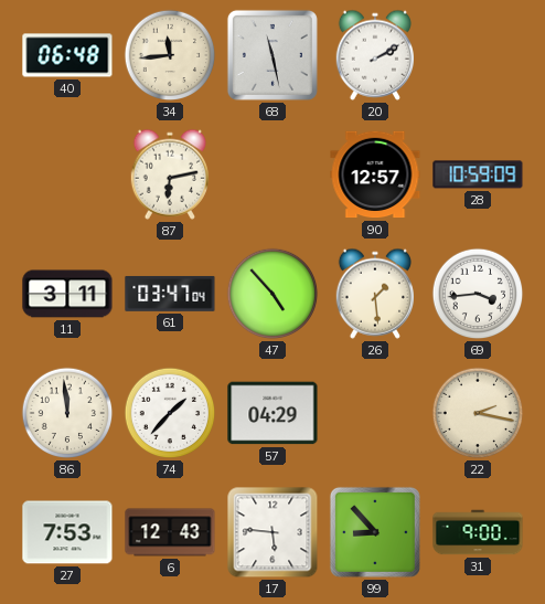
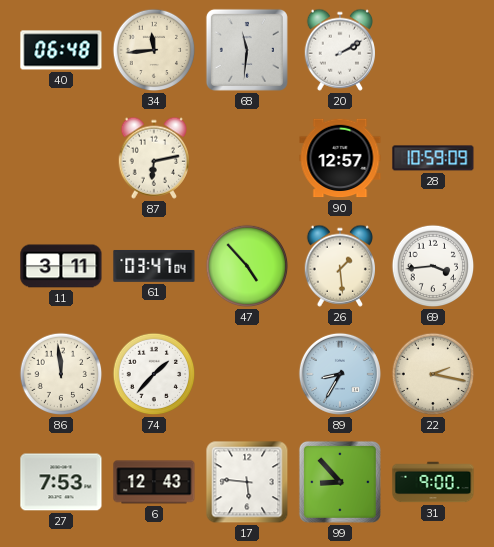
68: 11:28 -> 11:31 (247, 50)
57: 04:29 -> none (272, 413)
89: none -> 8:35 (340, 374)
